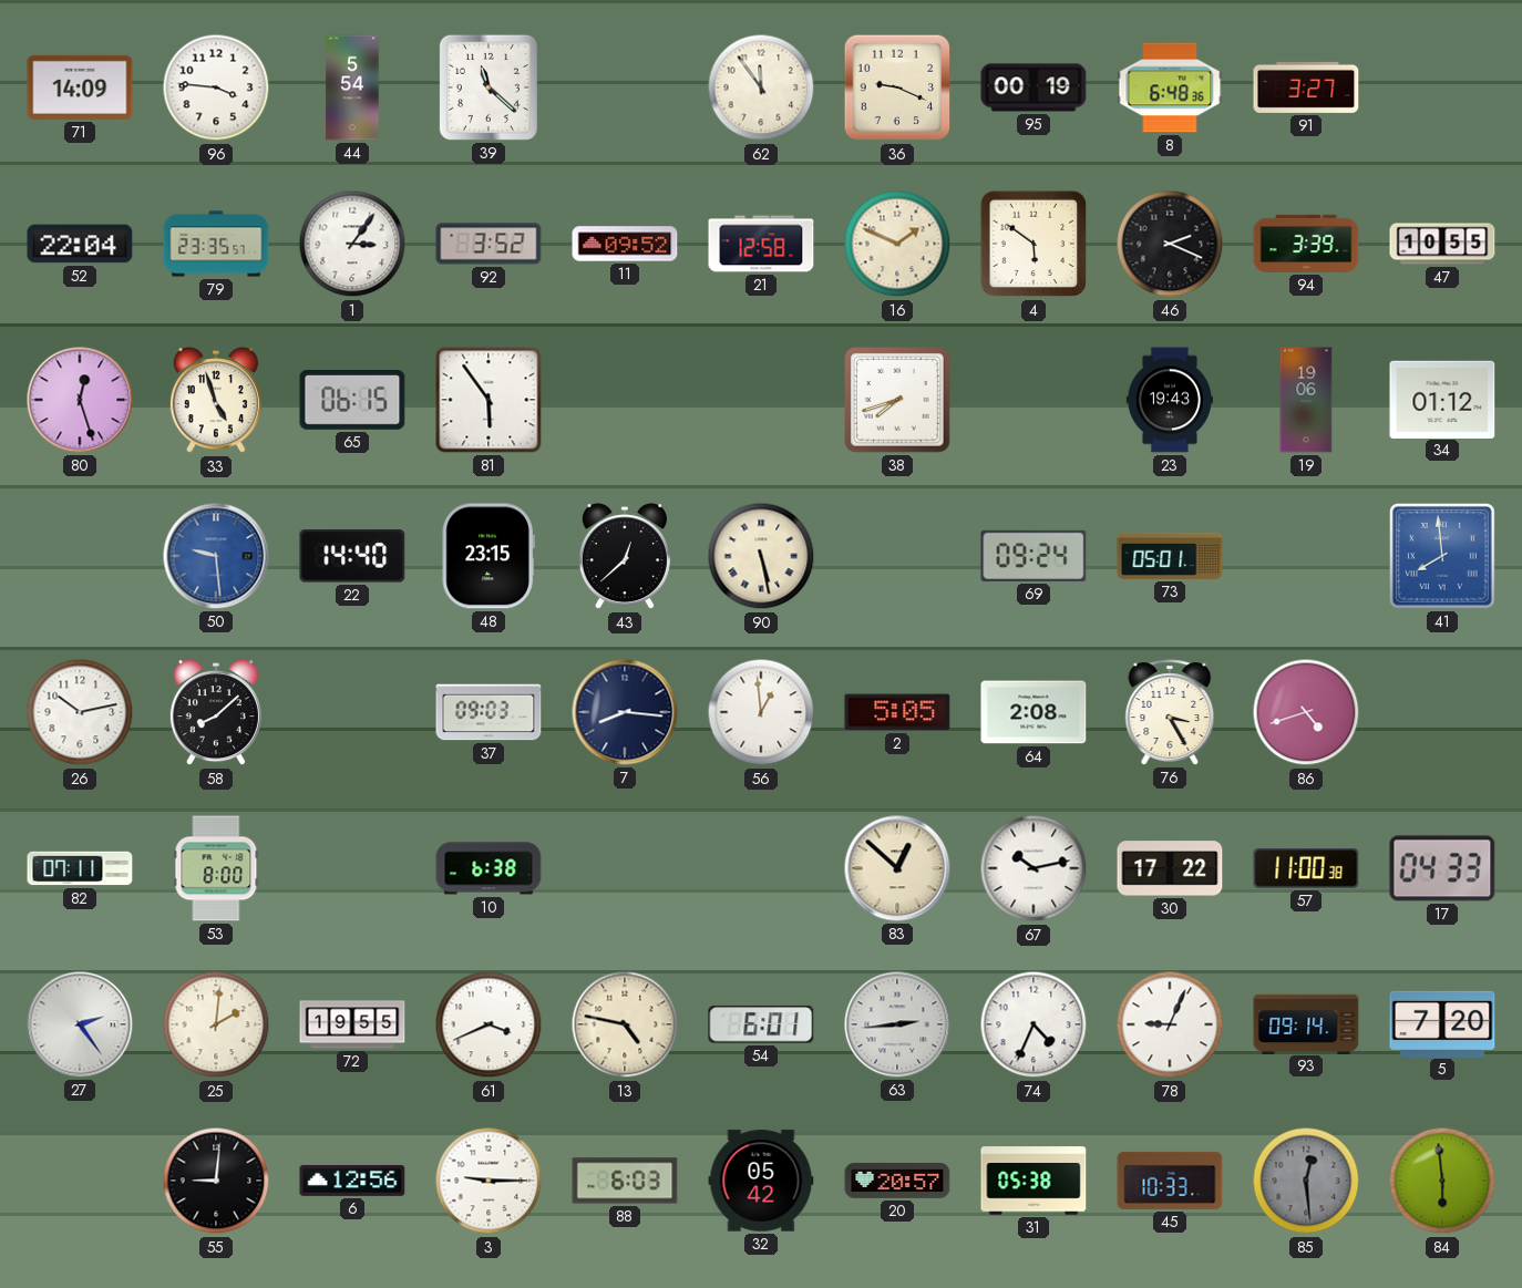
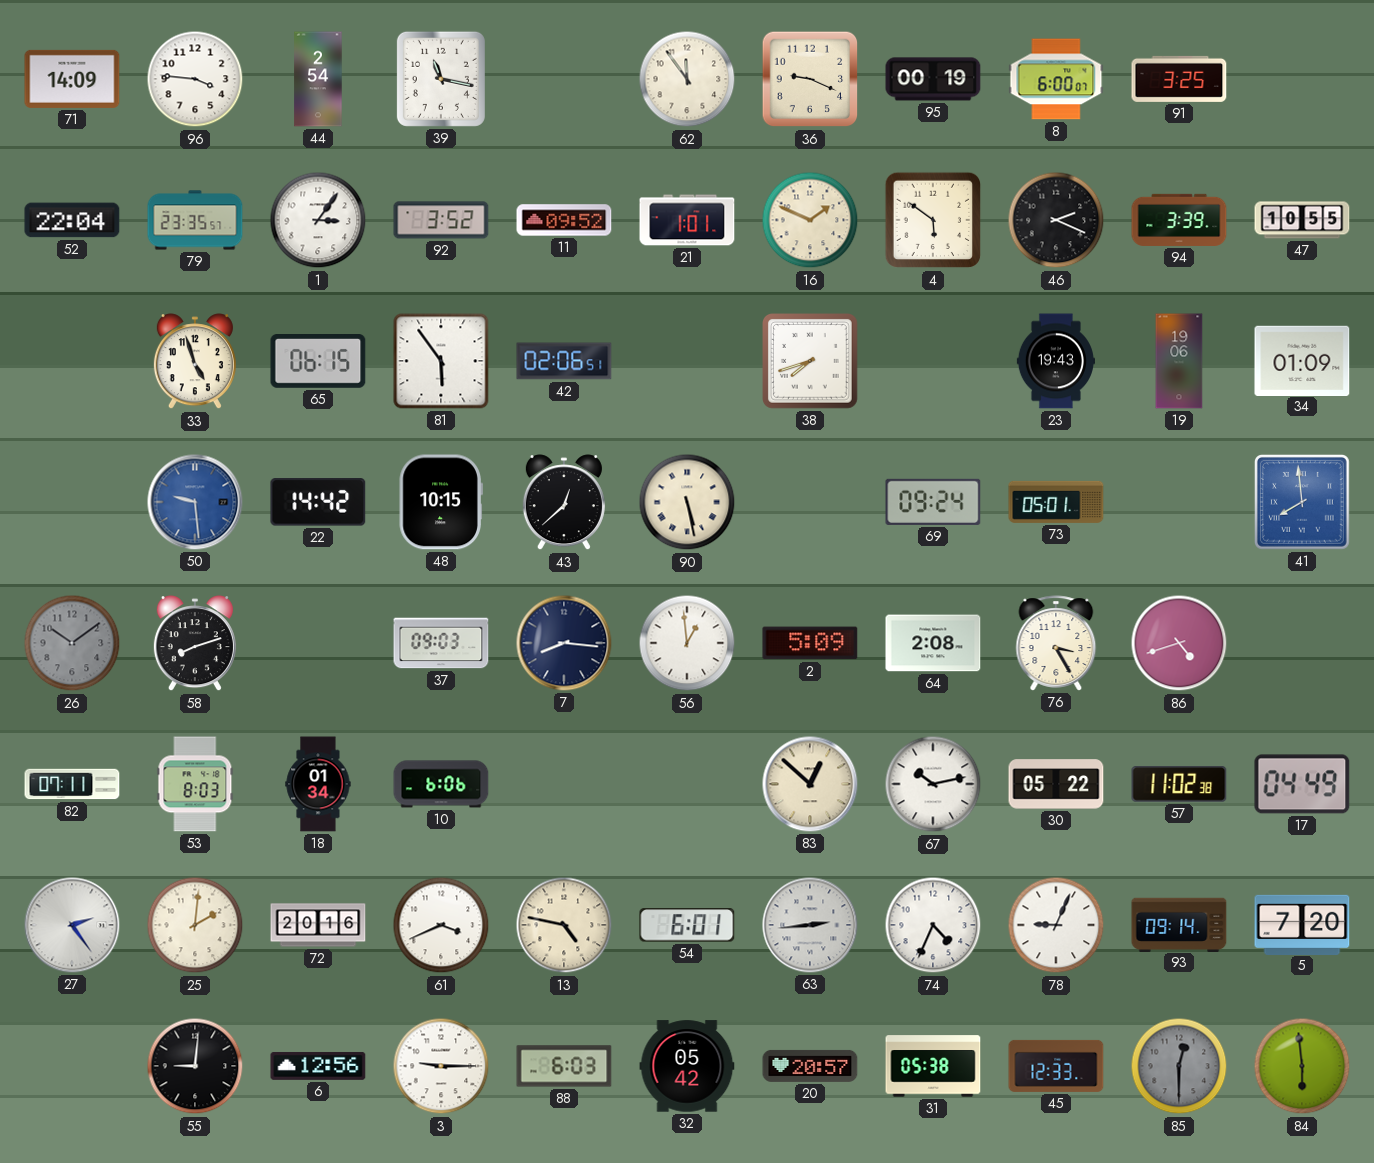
44: 5:54 -> 2:54 (318, 79)
39: 11:22 -> 11:17 (441, 79)
8: 6:48 -> 6:00 (1056, 79)
91: 3:27 -> 3:25 (1179, 79)
21: 12:58 -> 1:01 (687, 220)
80: 12:27 -> none (80, 400)
42: none -> 02:06 (564, 361)
34: 01:12 -> 01:09 (1302, 360)
22: 14:40 -> 14:42 (318, 502)
48: 23:15 -> 10:15 (441, 502)
26: 10:13 -> 10:09 (72, 643)
26 dial: white -> grey (72, 643)
58: 8:08 -> 8:12 (195, 644)
2: 5:05 -> 5:09 (810, 643)
53: 8:00 -> 8:03 (195, 784)
18: none -> 01:34 (318, 784)
10: 6:38 -> 6:06 (441, 784)
30: 17:22 -> 05:22 (1056, 784)
57: 11:00 -> 11:02 (1179, 784)
17: 04:33 -> 04:49 (1302, 784)
72: 19:55 -> 20:16 (318, 925)
45: 10:33 -> 12:33 (1056, 1066)
85: 12:29 -> 12:30 (1179, 1066)
